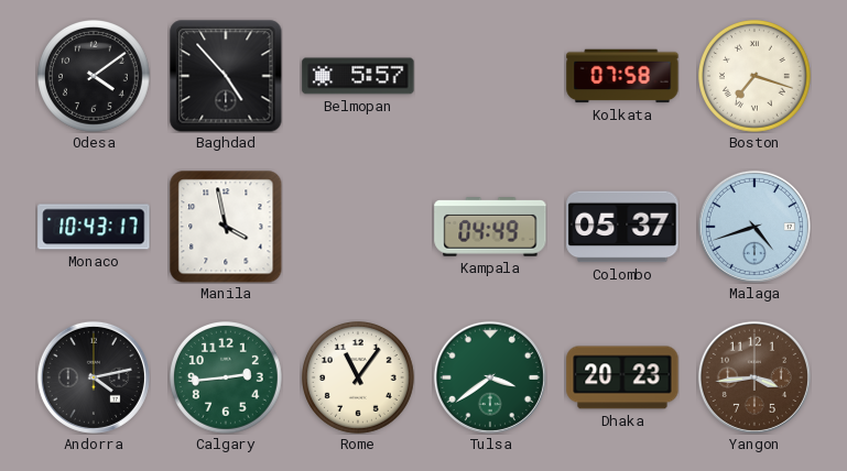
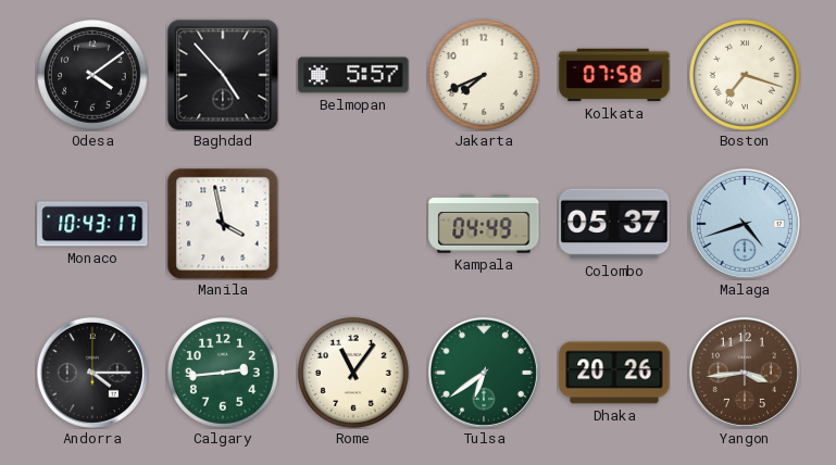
Jakarta: none -> 7:41 (485, 76)
Andorra: 4:13 -> 4:15 (92, 373)
Tulsa: 3:39 -> 6:39 (484, 373)
Dhaka: 20:23 -> 20:26 (614, 373)
